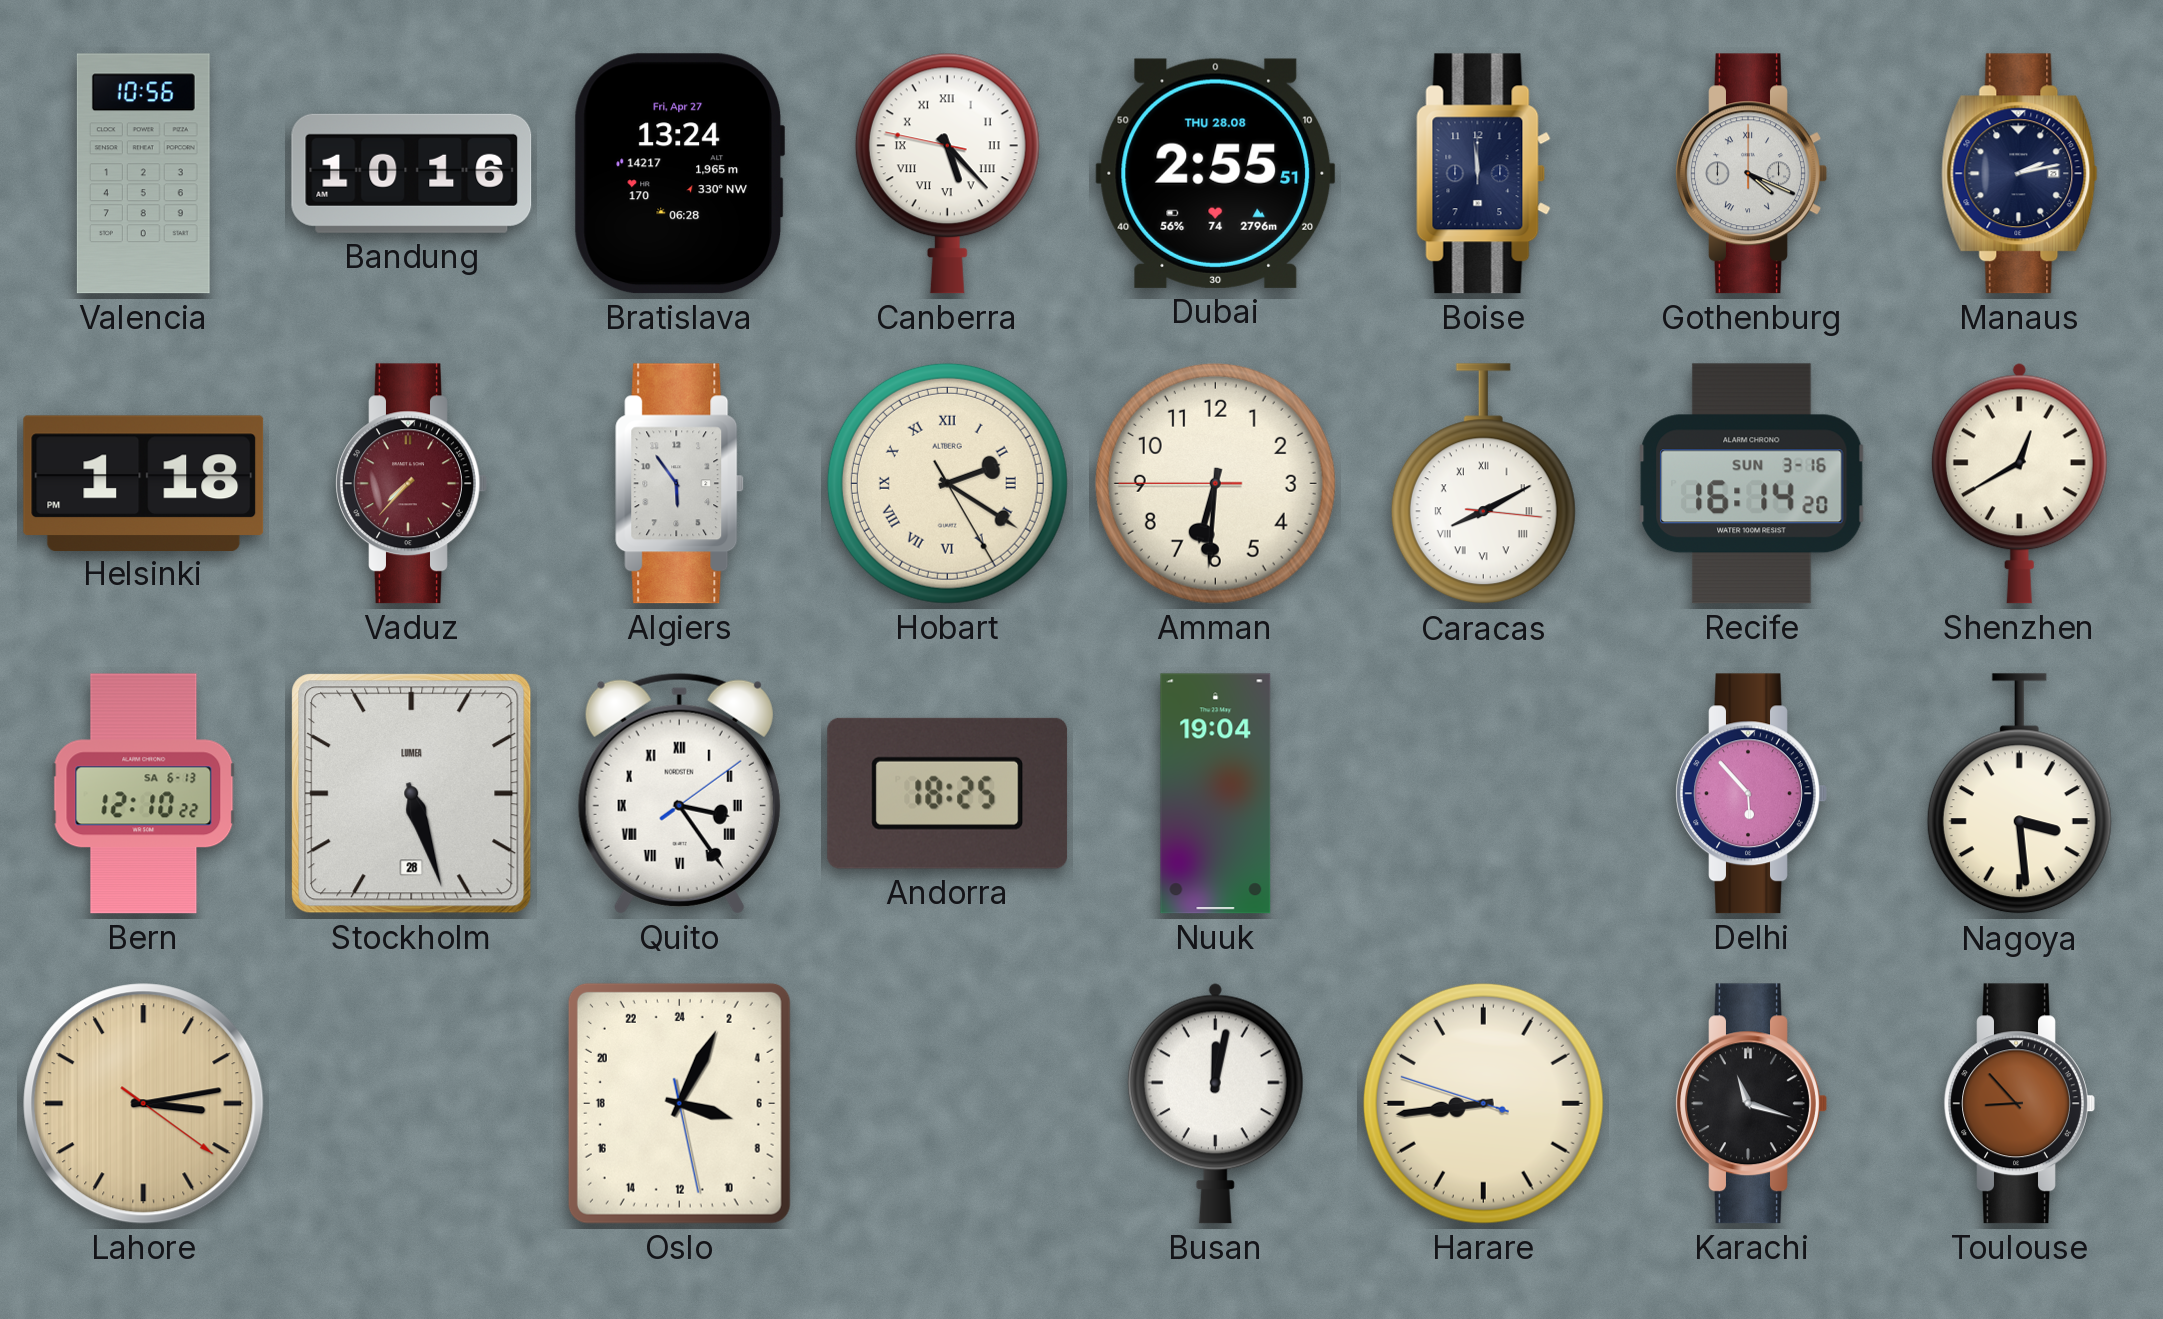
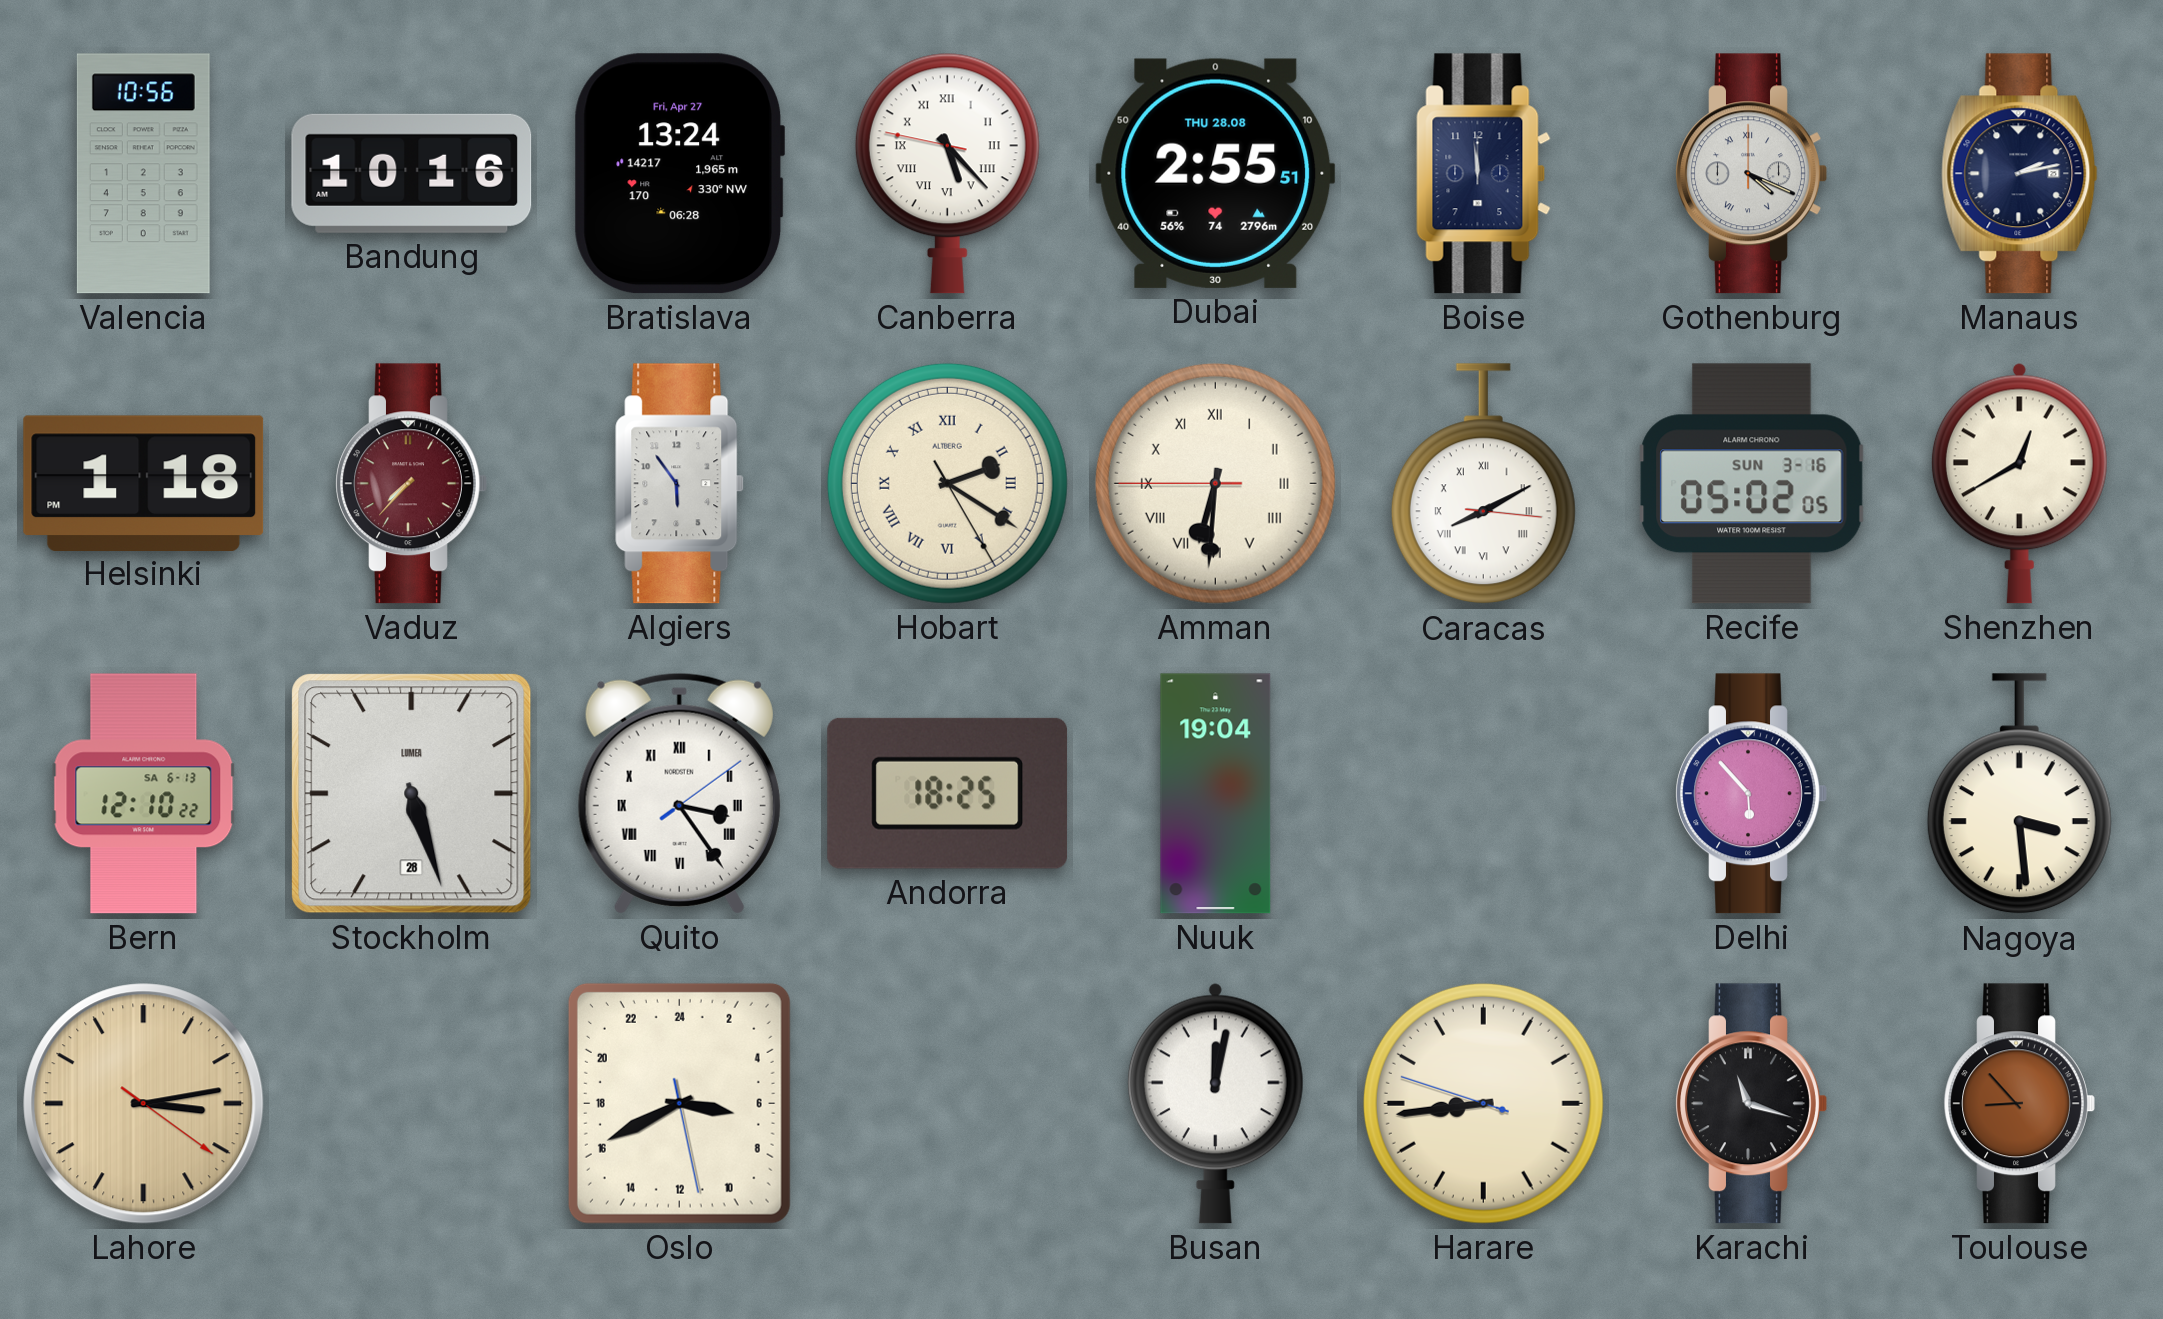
Amman numerals: Arabic -> Roman (1215, 483)
Recife: 16:14 -> 05:02 (1752, 484)
Oslo: 7:04 -> 6:40 (679, 1103)
